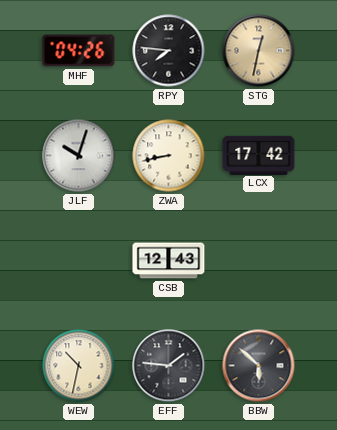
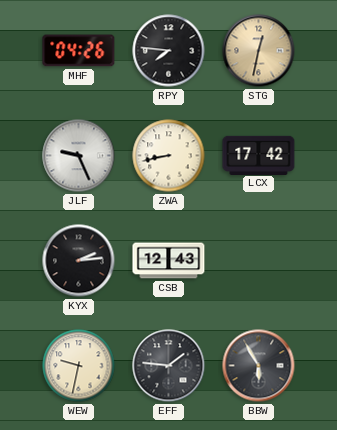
JLF: 10:03 -> 9:26 (79, 156)
KYX: none -> 2:14 (79, 261)
WEW: 10:32 -> 9:32 (79, 366)
BBW: 5:52 -> 5:55 (259, 366)
